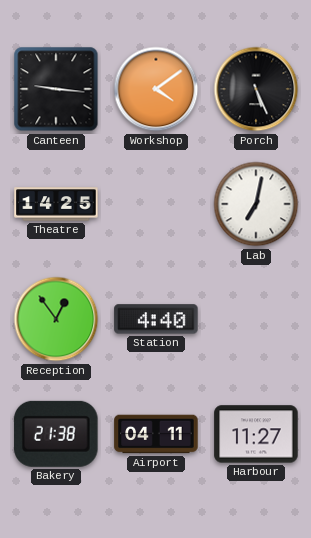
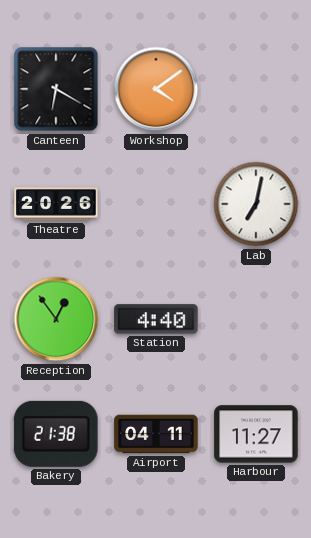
Canteen: 9:16 -> 6:20 (56, 89)
Porch: 5:26 -> none (256, 89)
Theatre: 14:25 -> 20:26 (56, 204)
